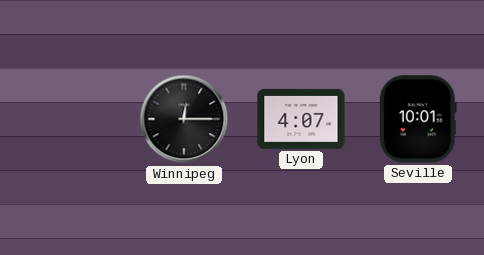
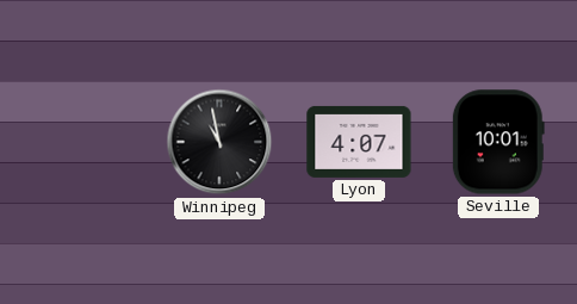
Winnipeg: 12:15 -> 10:58 (219, 142)
